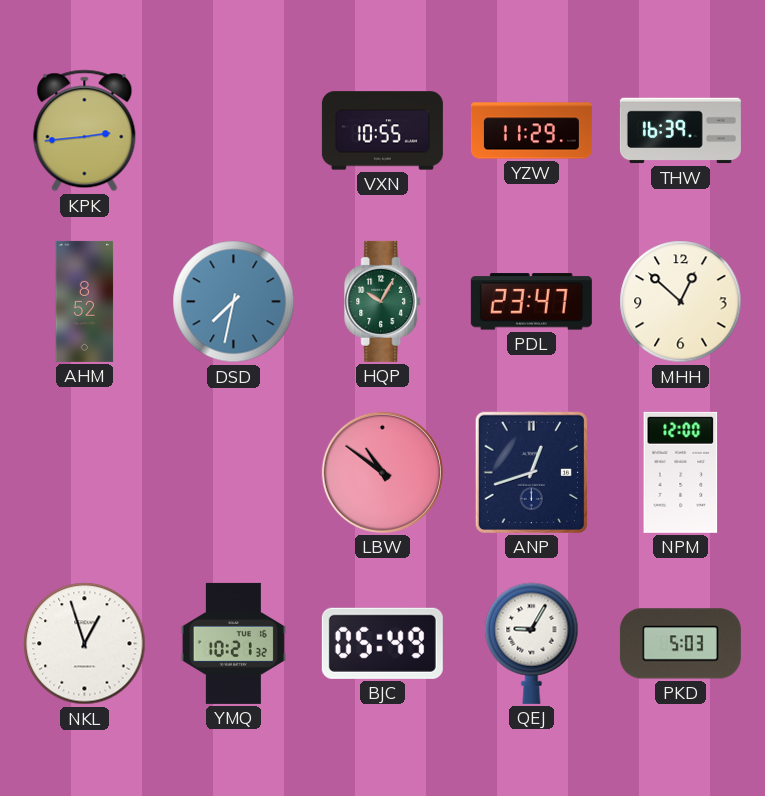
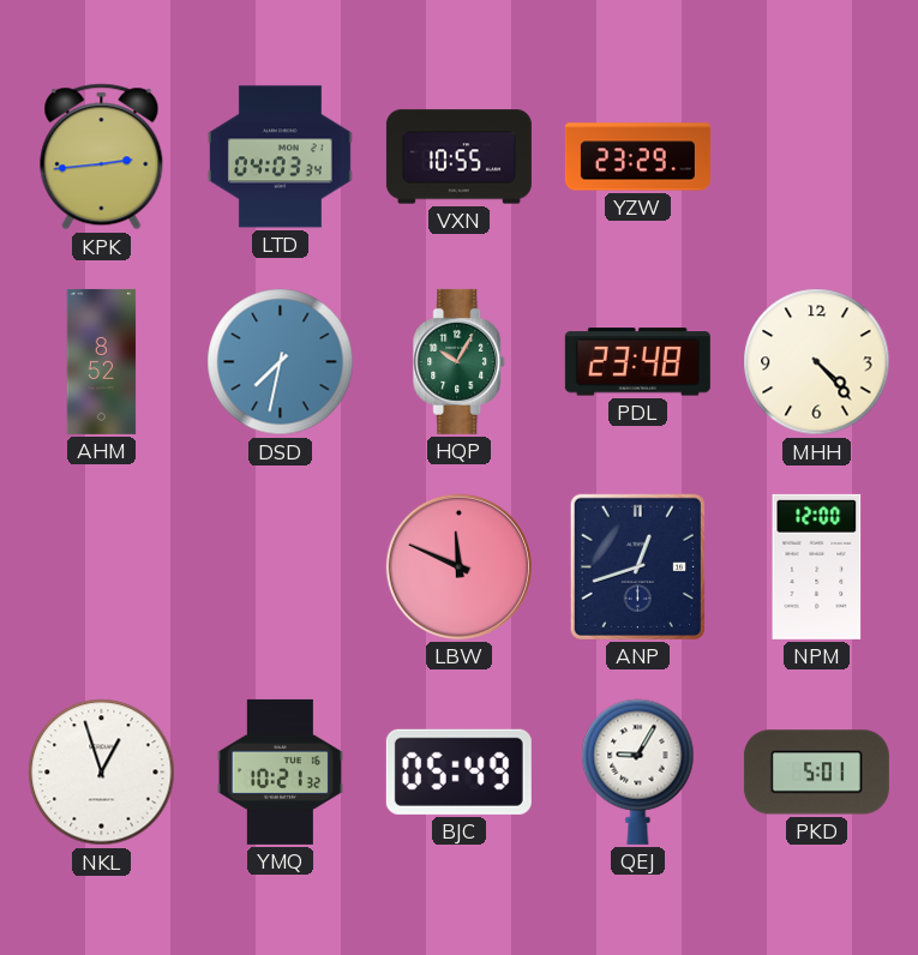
LTD: none -> 04:03 (280, 157)
YZW: 11:29 -> 23:29 (637, 157)
THW: 16:39 -> none (680, 131)
PDL: 23:47 -> 23:48 (637, 362)
MHH: 12:52 -> 4:23 (817, 362)
LBW: 10:51 -> 11:49 (458, 566)
PKD: 5:03 -> 5:01 (816, 773)
